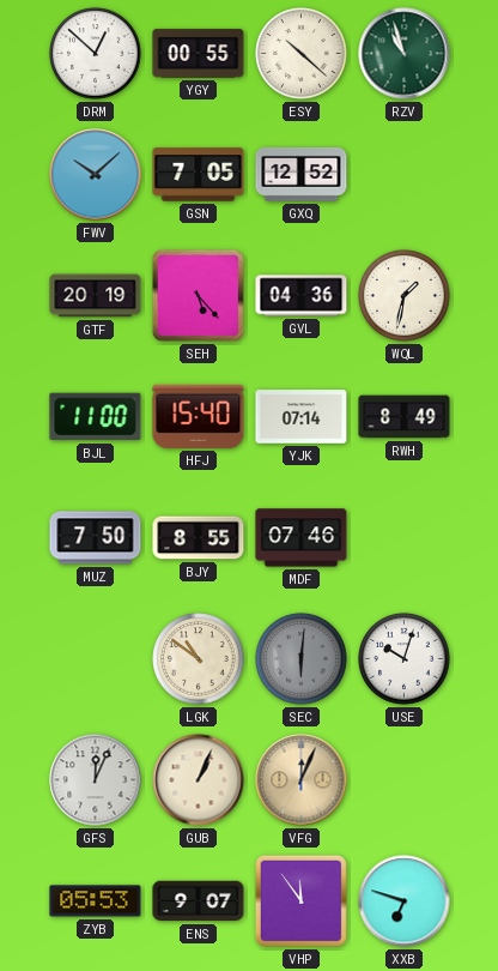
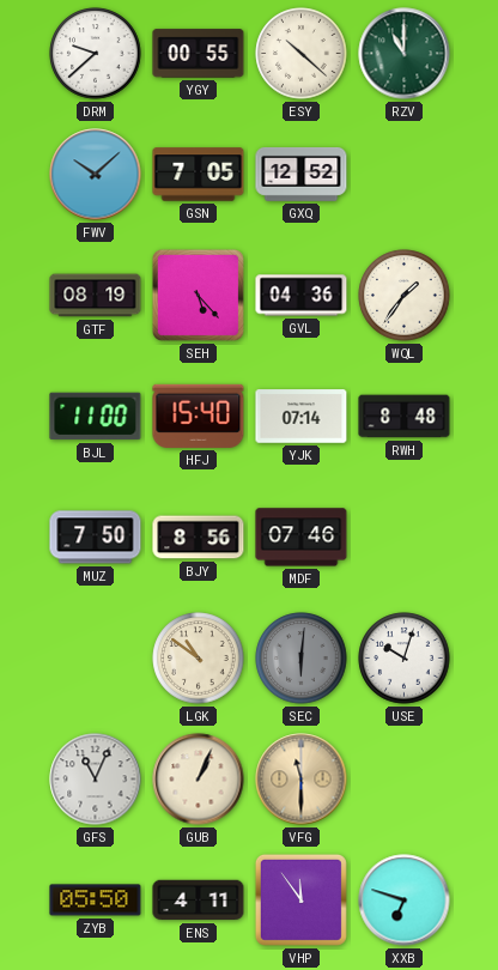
DRM: 12:52 -> 9:38 (96, 54)
RZV: 10:57 -> 11:00 (405, 54)
GTF: 20:19 -> 08:19 (96, 296)
WQL: 1:32 -> 1:36 (405, 296)
RWH: 8:49 -> 8:48 (405, 417)
BJY: 8:55 -> 8:56 (199, 538)
GFS: 12:04 -> 11:04 (96, 780)
VFG: 12:04 -> 11:30 (302, 780)
ZYB: 05:53 -> 05:50 (96, 901)
ENS: 9:07 -> 4:11 (199, 901)
